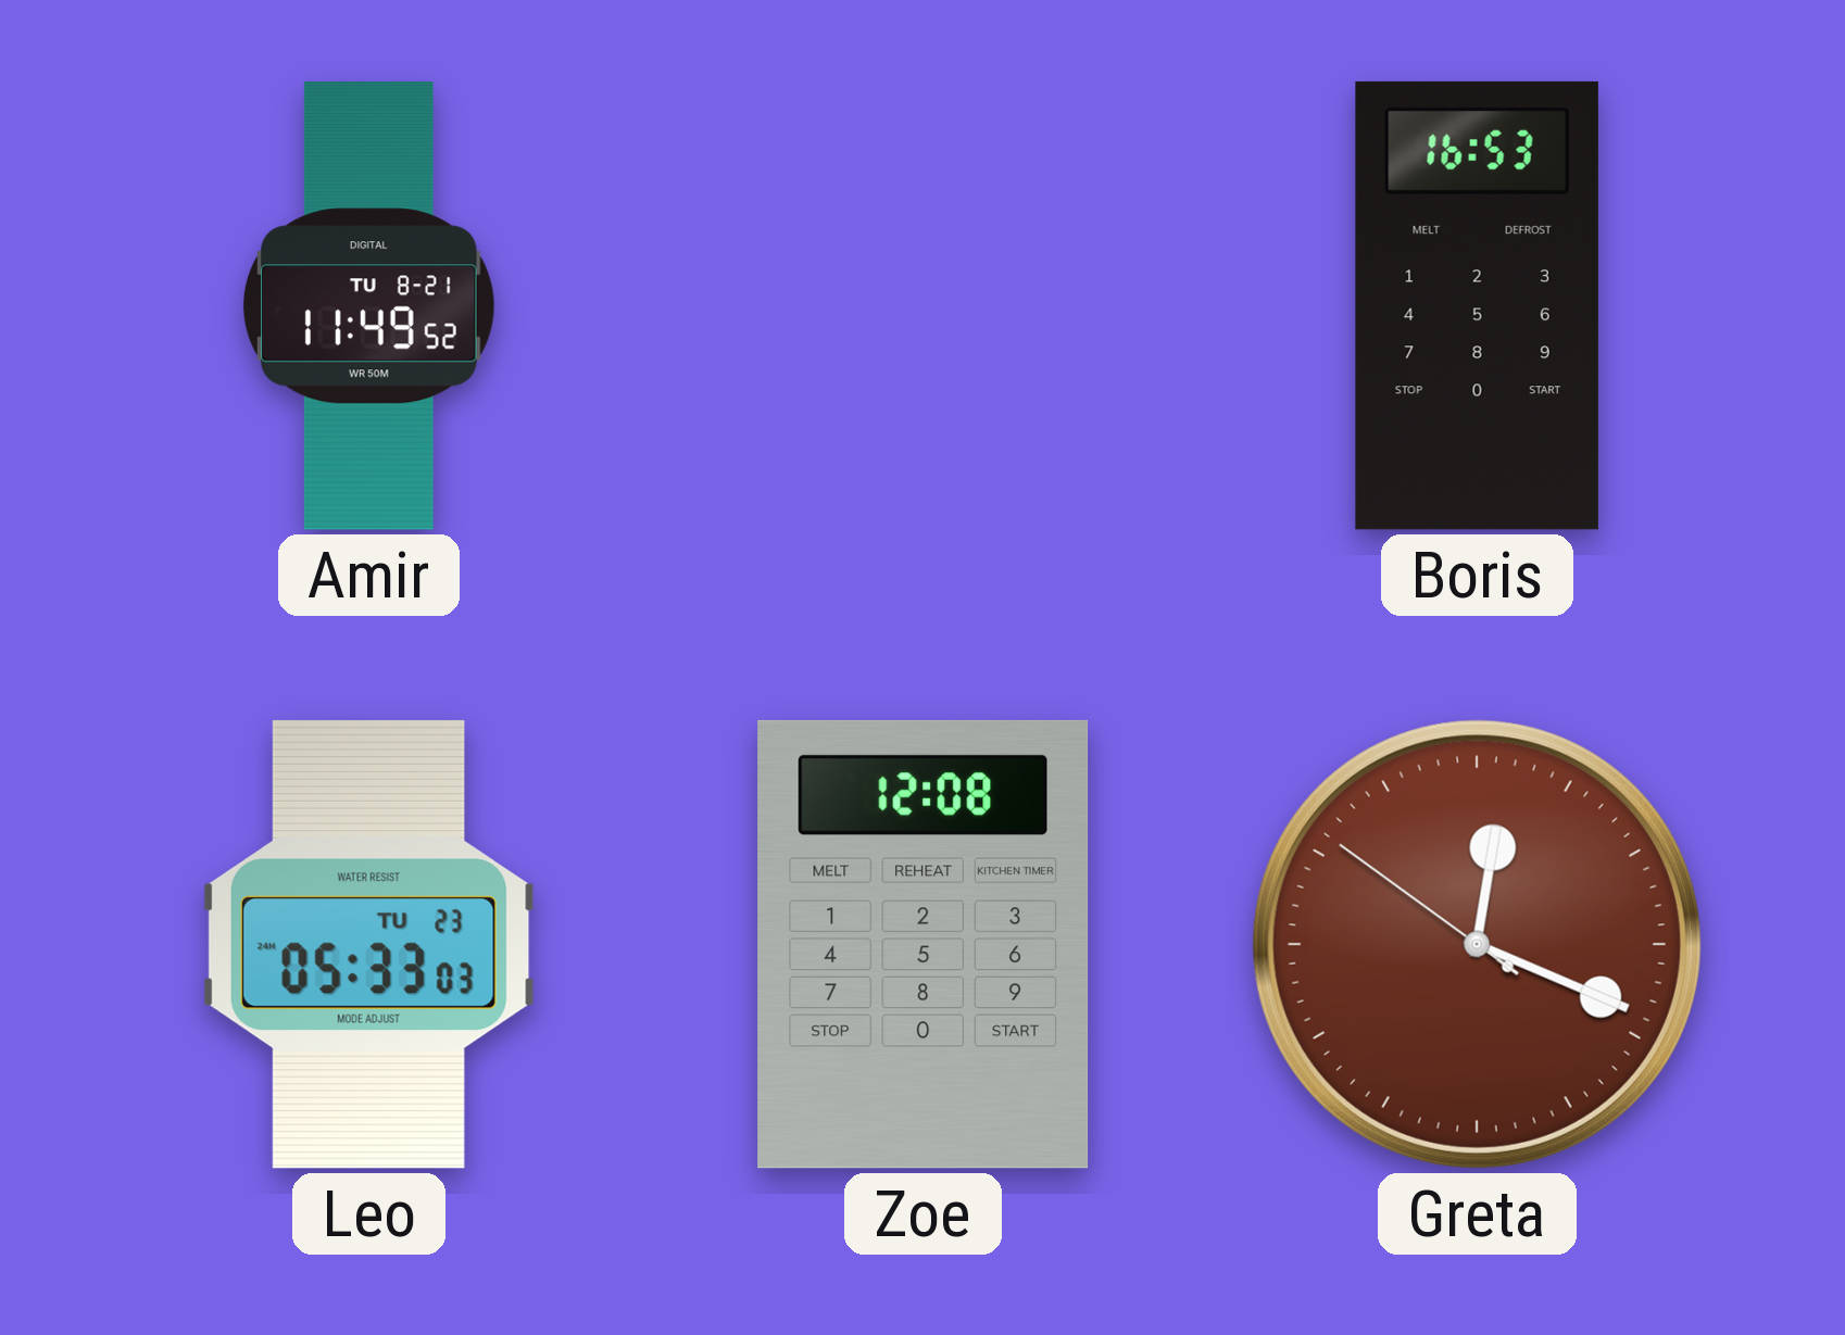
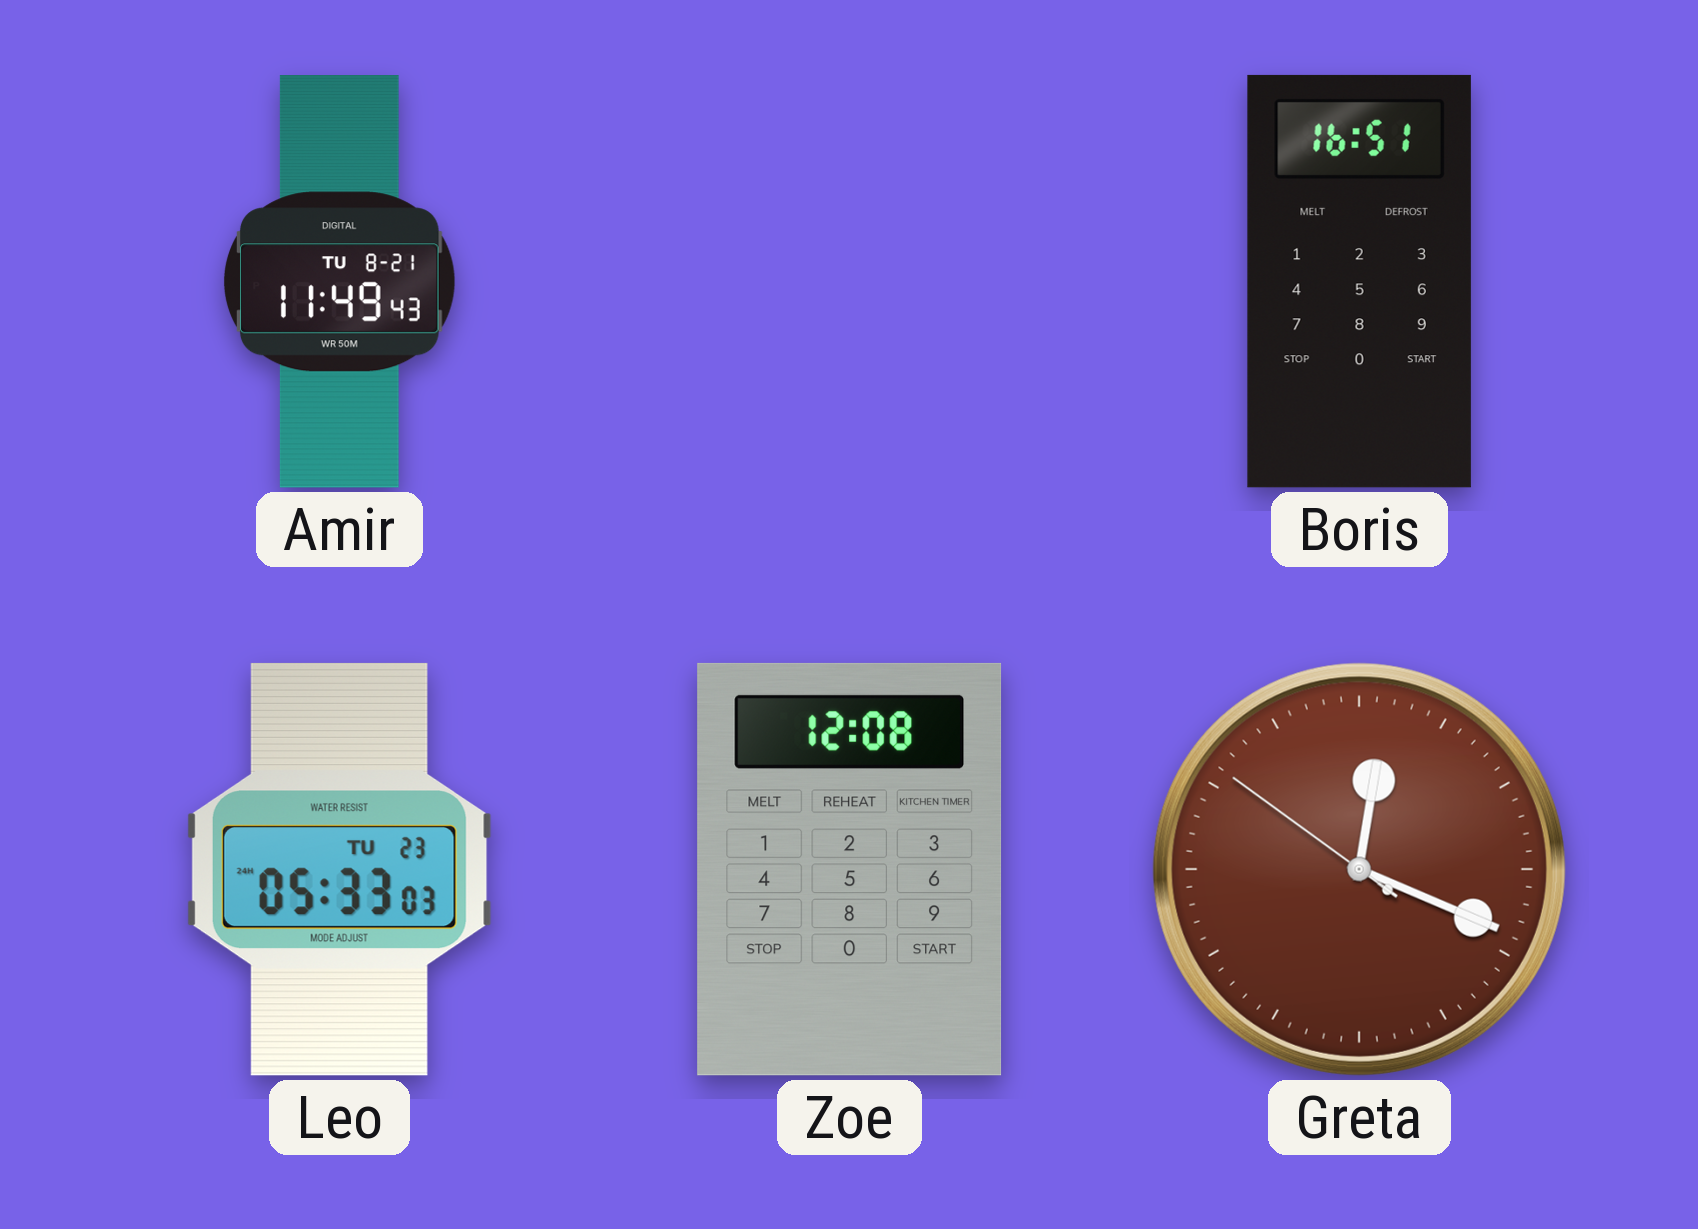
Amir: 11:49:52 -> 11:49:43 (339, 282)
Boris: 16:53 -> 16:51 (1359, 281)
